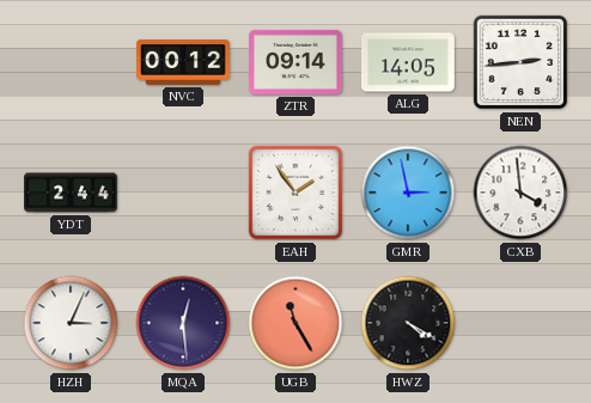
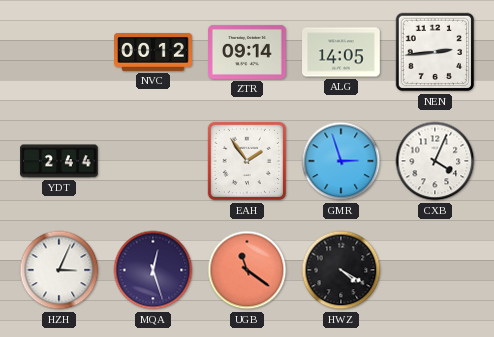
GMR: 2:58 -> 2:57 (341, 161)
CXB: 3:59 -> 4:04 (435, 161)
MQA: 12:29 -> 12:27 (153, 270)
UGB: 11:25 -> 11:21 (247, 270)
